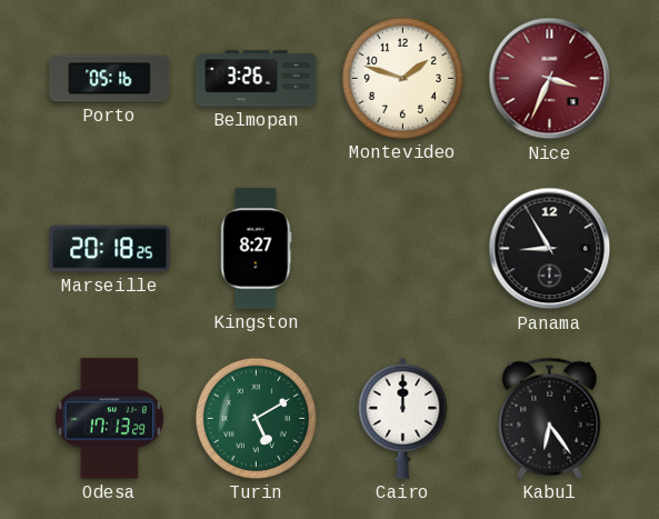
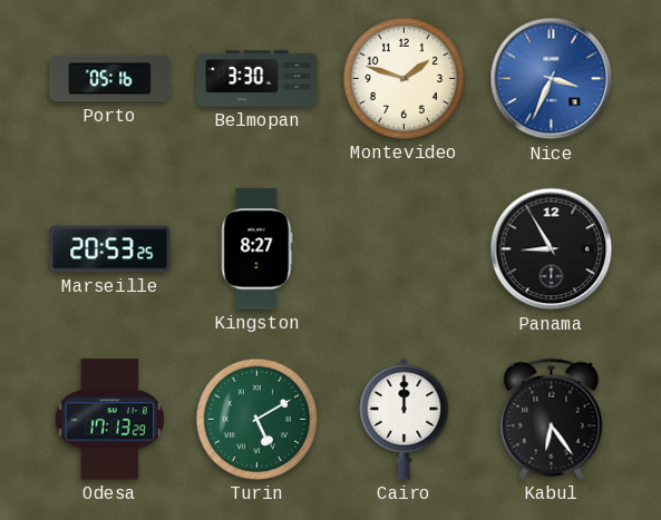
Belmopan: 3:26 -> 3:30 (257, 79)
Nice dial: burgundy -> blue (552, 79)
Marseille: 20:18 -> 20:53 (110, 249)
